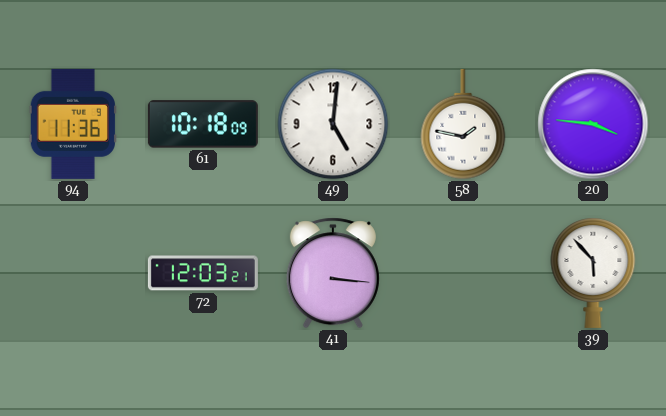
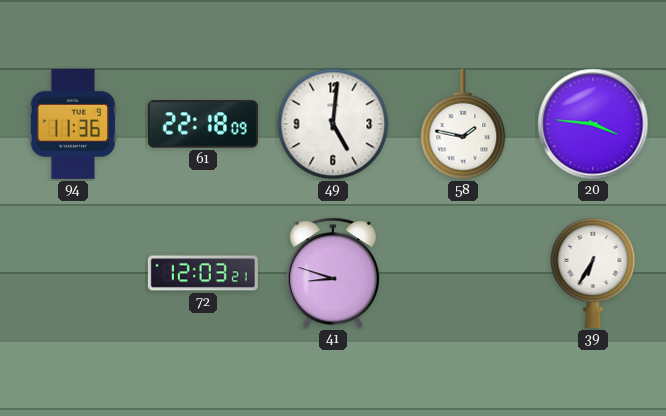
61: 10:18 -> 22:18 (203, 124)
41: 3:16 -> 8:48 (333, 273)
39: 5:53 -> 6:35 (593, 273)
